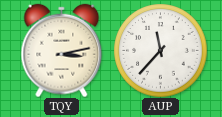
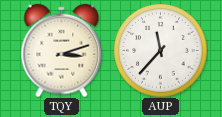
TQY: 3:13 -> 3:12 (62, 50)
